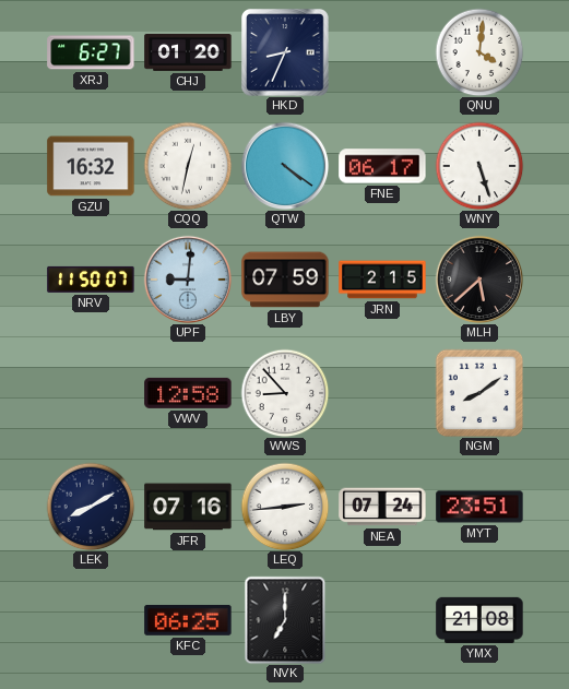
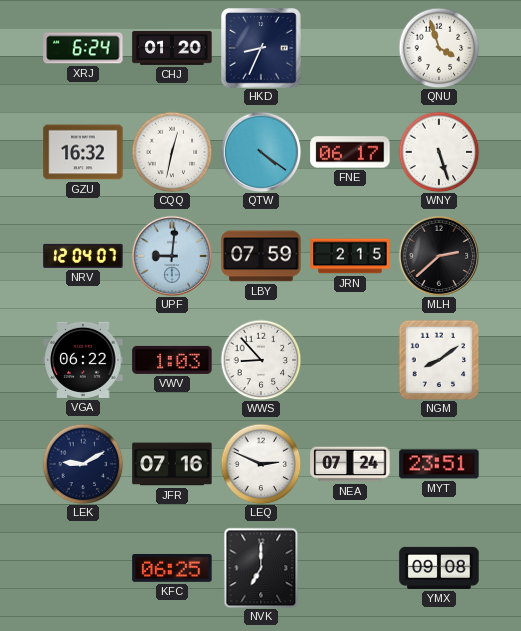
XRJ: 6:27 -> 6:24 (83, 48)
QNU: 4:01 -> 3:57 (439, 48)
NRV: 11:50 -> 12:04 (83, 256)
MLH: 5:38 -> 2:38 (439, 256)
VGA: none -> 06:22 (83, 360)
VWV: 12:58 -> 1:03 (172, 360)
LEK: 8:10 -> 9:10 (83, 464)
LEQ: 2:44 -> 2:49 (261, 464)
YMX: 21:08 -> 09:08 (439, 568)
